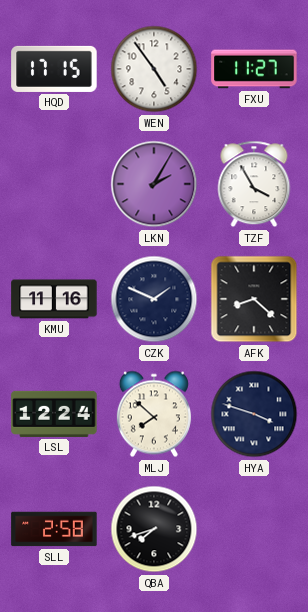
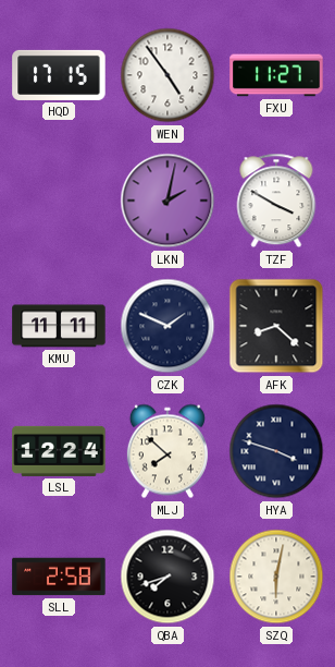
LKN: 2:05 -> 2:02 (167, 201)
TZF: 3:55 -> 3:50 (276, 201)
KMU: 11:16 -> 11:11 (59, 326)
SZQ: none -> 6:02 (276, 577)
